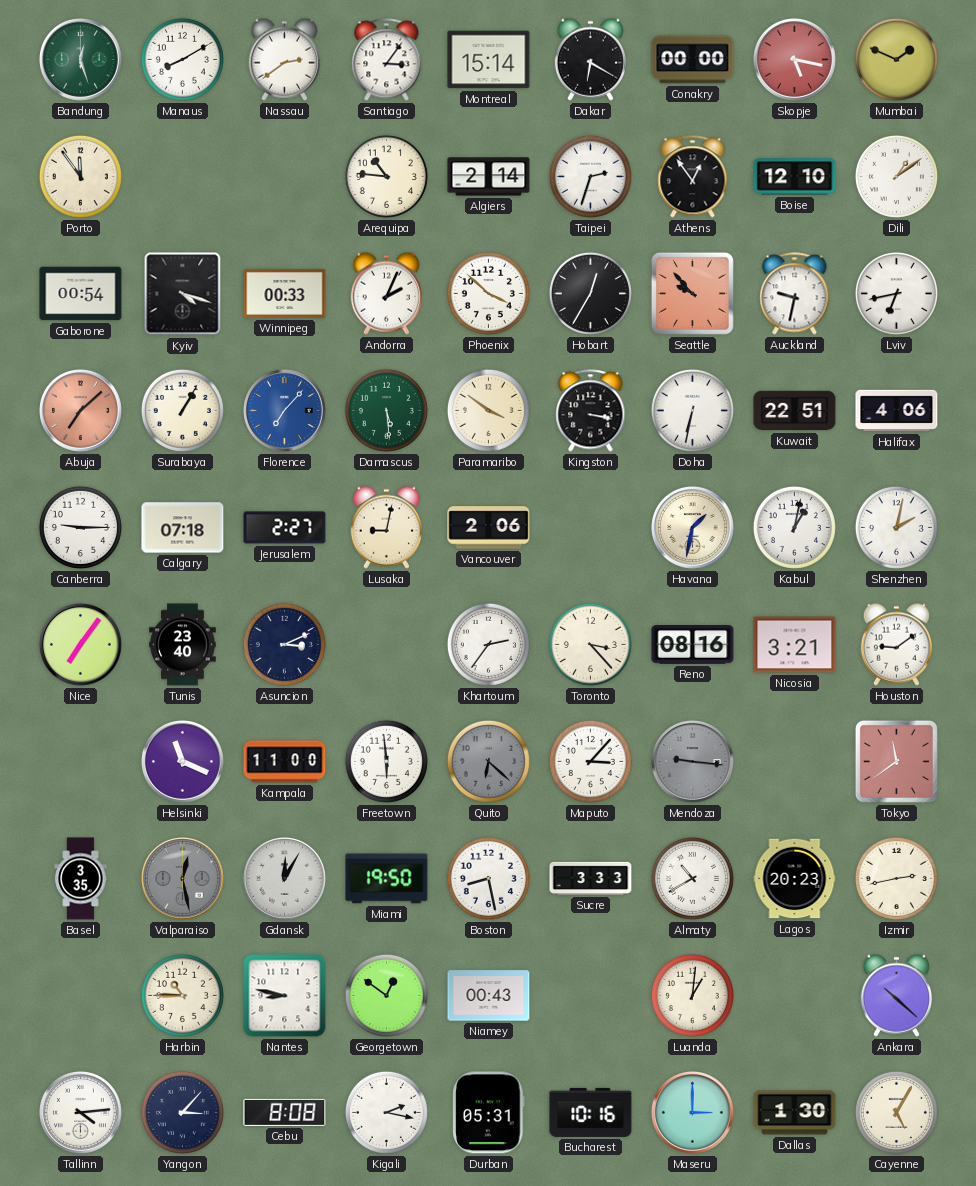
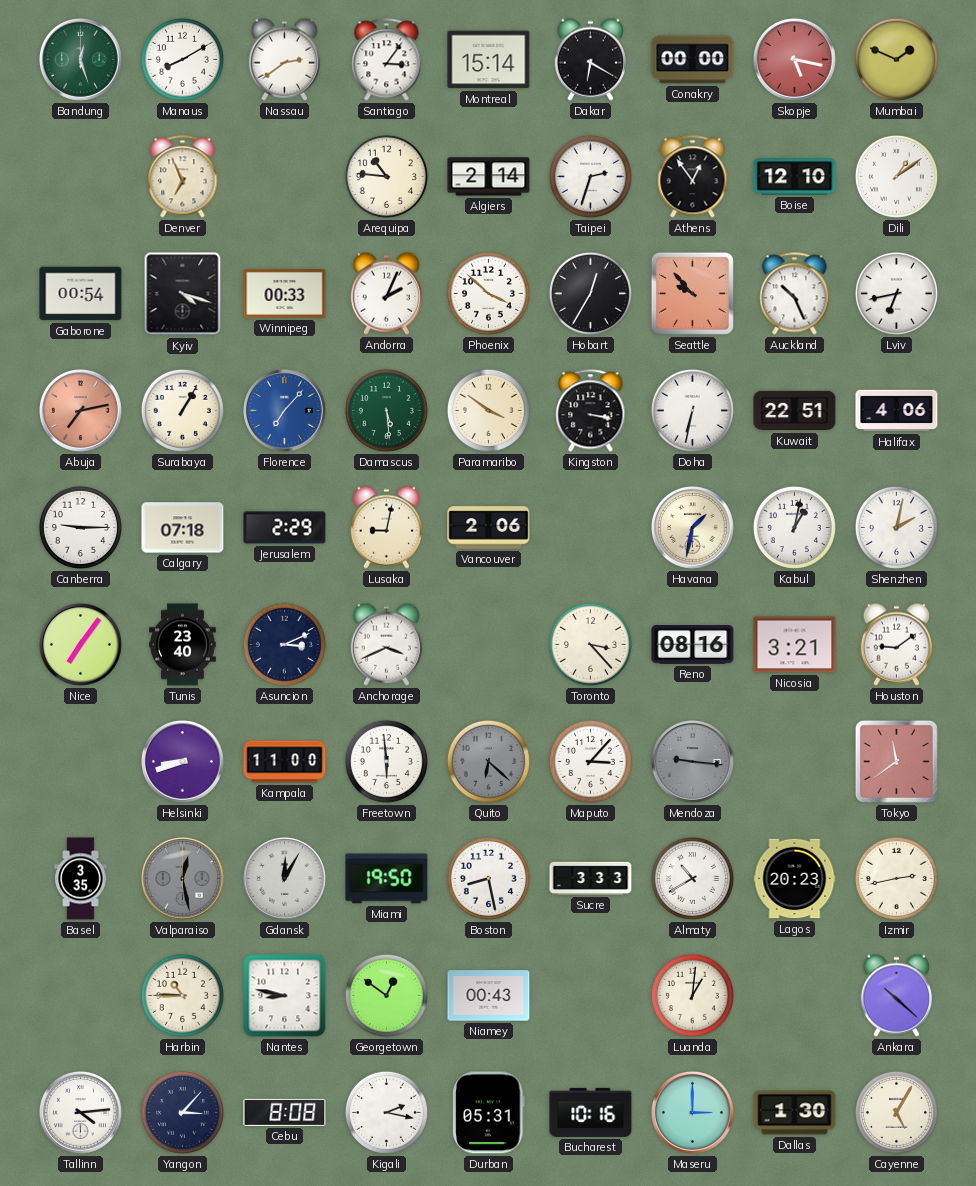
Porto: 11:54 -> none (80, 176)
Denver: none -> 6:56 (183, 177)
Auckland: 9:32 -> 10:26 (795, 294)
Abuja: 7:08 -> 7:13 (80, 410)
Jerusalem: 2:27 -> 2:29 (285, 528)
Anchorage: none -> 3:41 (386, 644)
Khartoum: 2:36 -> none (488, 644)
Helsinki: 11:19 -> 8:42 (182, 761)
